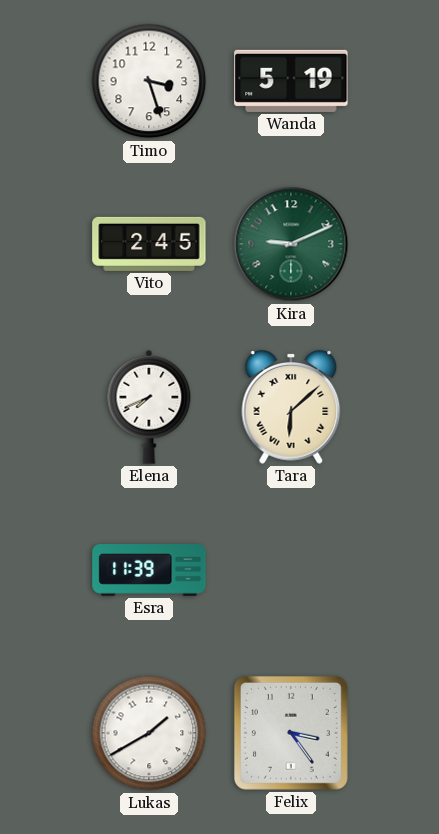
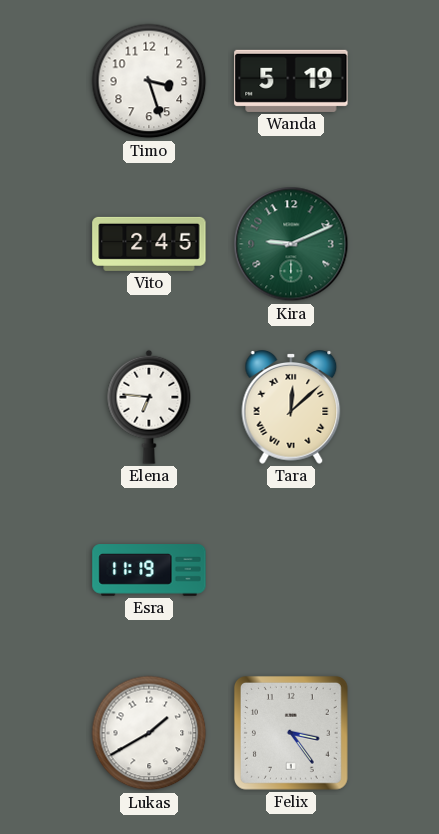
Elena: 7:41 -> 6:46 (149, 407)
Tara: 6:08 -> 12:08 (291, 408)
Esra: 11:39 -> 11:19 (149, 570)
